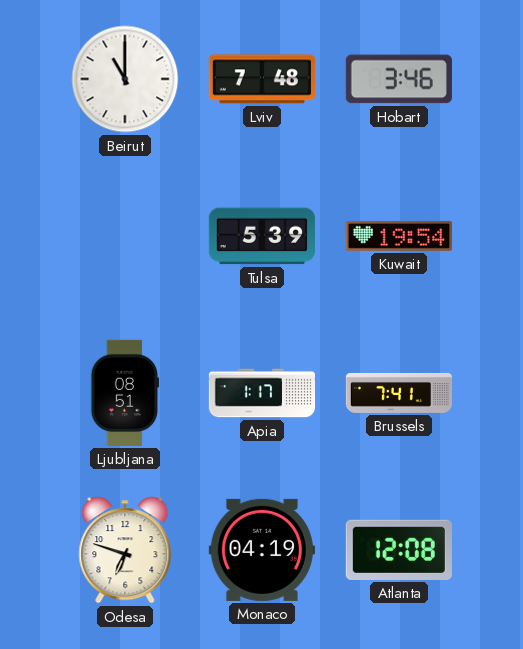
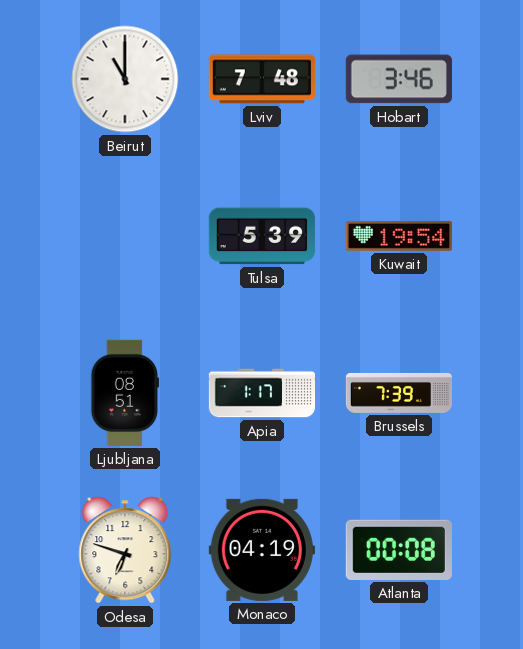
Brussels: 7:41 -> 7:39 (398, 393)
Atlanta: 12:08 -> 00:08 (399, 550)
